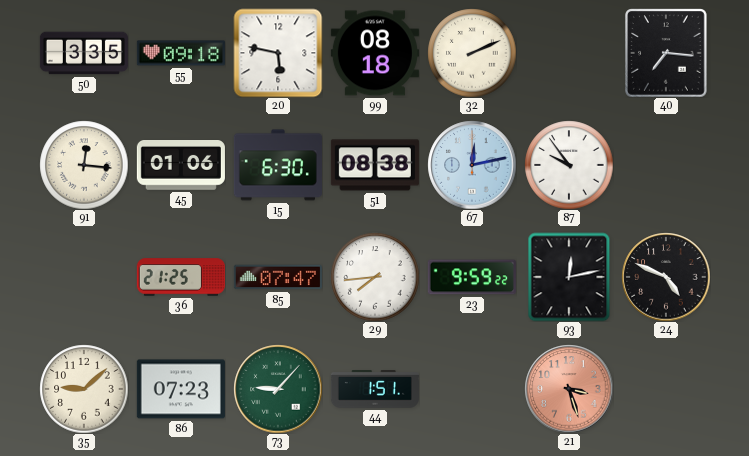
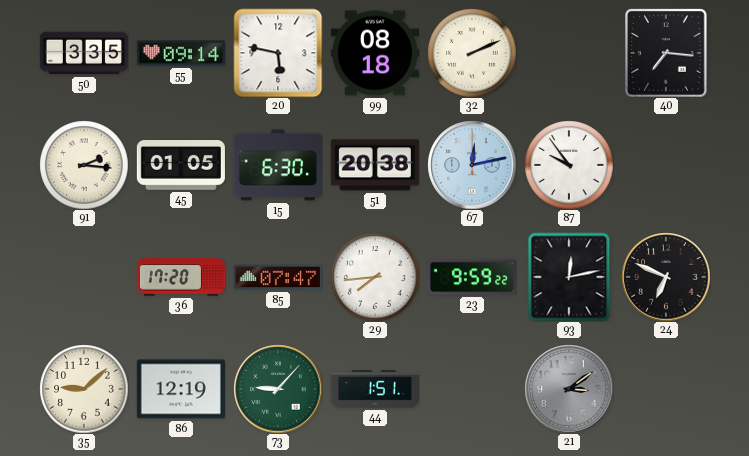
55: 09:18 -> 09:14 (181, 53)
91: 12:16 -> 2:16 (84, 165)
45: 01:06 -> 01:05 (181, 166)
51: 08:38 -> 20:38 (375, 165)
36: 21:25 -> 17:20 (181, 277)
24: 4:49 -> 6:49 (666, 277)
86: 07:23 -> 12:19 (181, 389)
21: 3:27 -> 3:09 (569, 389)
21 dial: salmon -> grey (569, 389)
